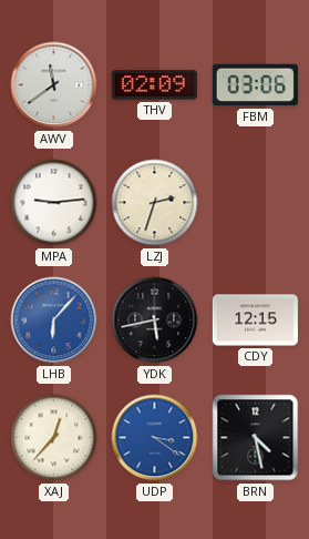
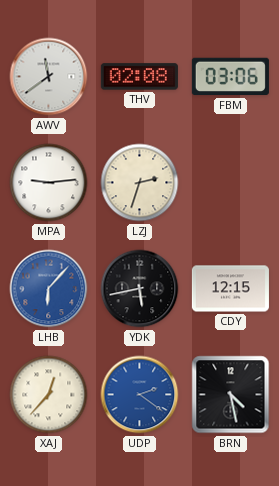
THV: 02:09 -> 02:08 (139, 77)
UDP: 3:21 -> 2:21 (140, 395)
